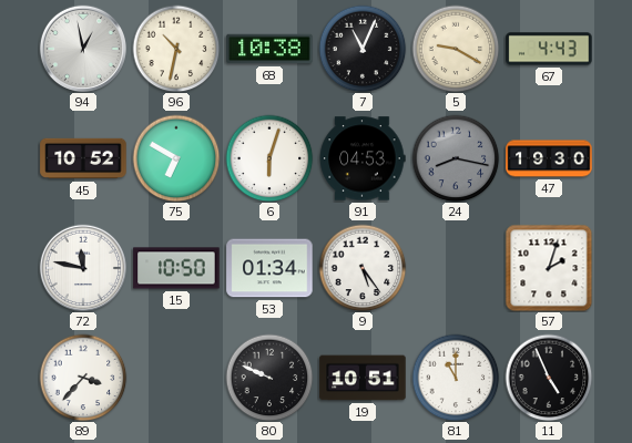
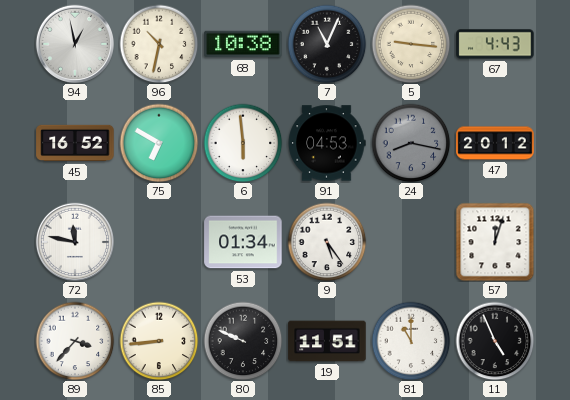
5: 9:20 -> 9:16 (411, 44)
45: 10:52 -> 16:52 (75, 143)
6: 6:03 -> 5:59 (243, 143)
47: 19:30 -> 20:12 (495, 143)
15: 10:50 -> none (176, 268)
57: 2:03 -> 12:03 (495, 242)
85: none -> 8:44 (159, 341)
19: 10:51 -> 11:51 (327, 341)
